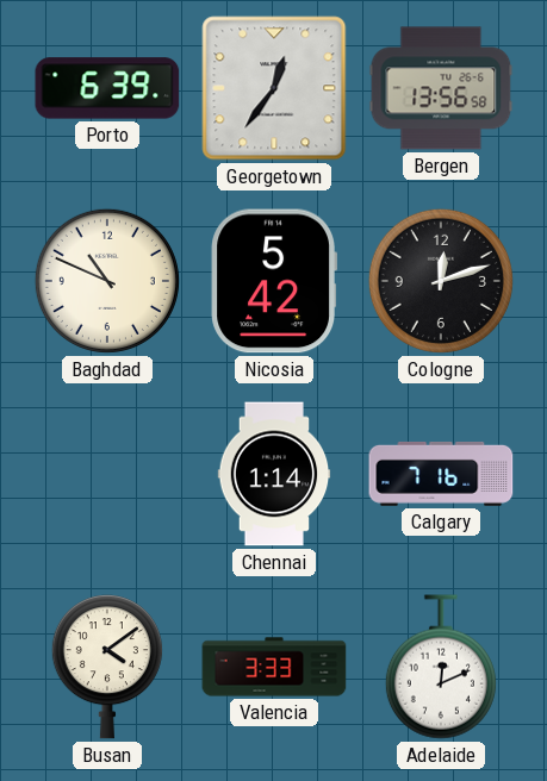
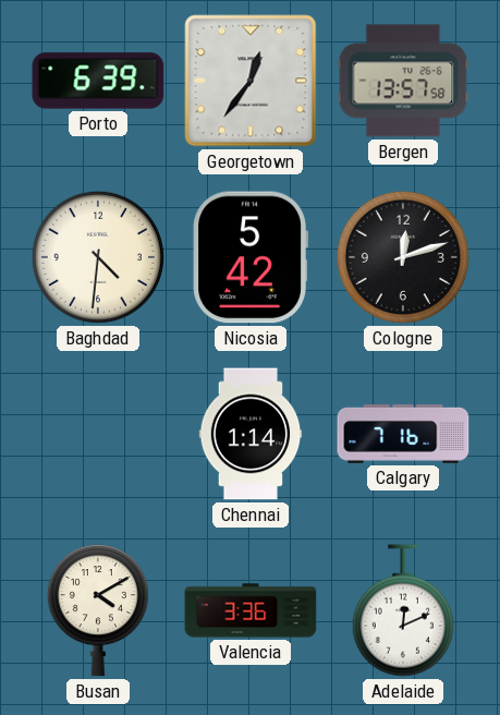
Bergen: 13:56 -> 13:57 (403, 81)
Baghdad: 10:49 -> 4:31 (98, 257)
Busan: 4:09 -> 4:10 (98, 610)
Valencia: 3:33 -> 3:36 (251, 610)
